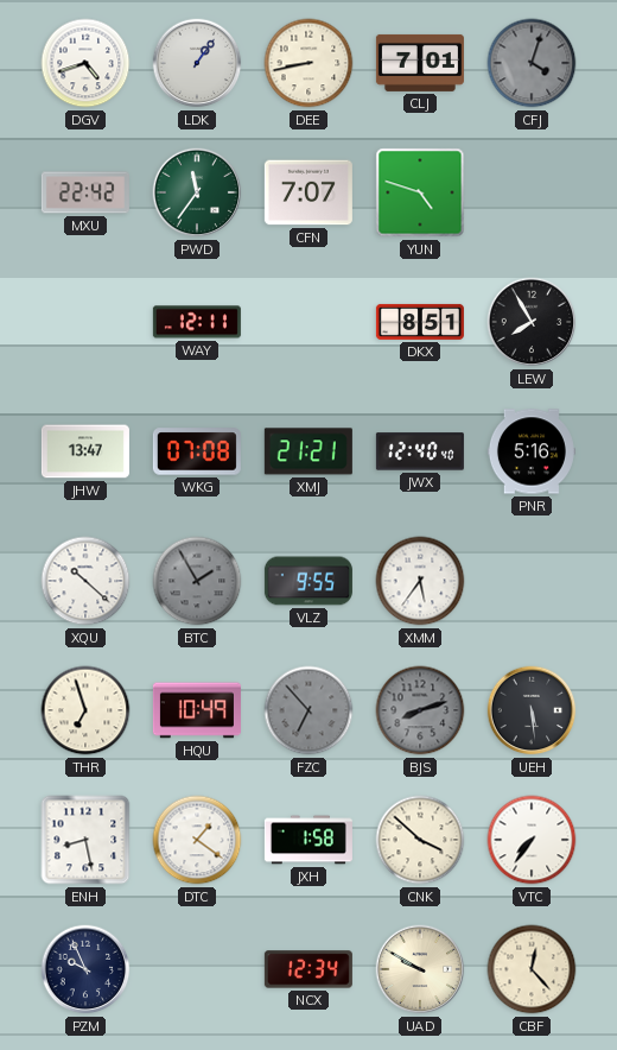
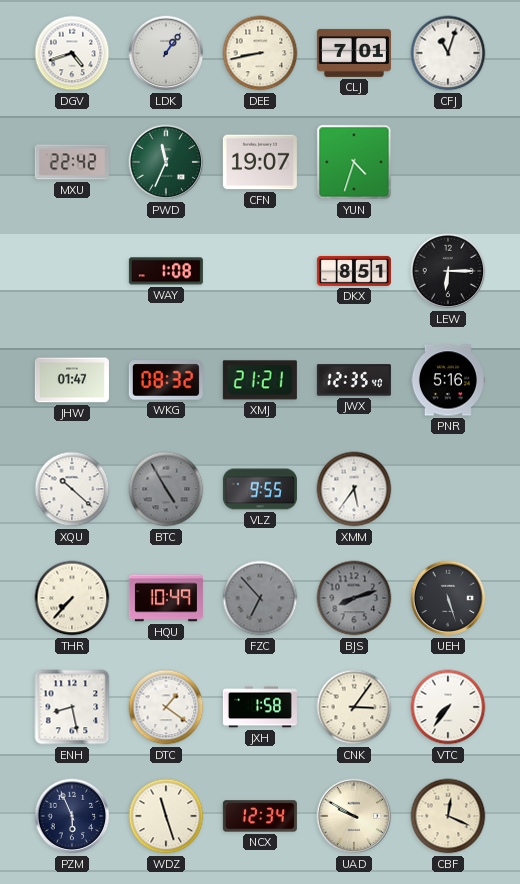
CFJ: 4:03 -> 11:03 (448, 53)
CFJ dial: grey -> white (448, 53)
PWD: 11:36 -> 11:34 (166, 162)
CFN: 7:07 -> 19:07 (260, 162)
YUN: 4:48 -> 4:33 (354, 162)
WAY: 12:11 -> 1:08 (166, 271)
LEW: 7:55 -> 6:15 (448, 271)
JHW: 13:47 -> 01:47 (72, 380)
WKG: 07:08 -> 08:32 (166, 380)
JWX: 12:40 -> 12:35 (354, 380)
BTC: 1:55 -> 4:55 (166, 489)
THR: 6:57 -> 7:37 (72, 598)
UEH: 5:29 -> 5:27 (448, 598)
CNK: 3:52 -> 3:06 (354, 707)
PZM: 9:56 -> 5:56 (72, 816)
WDZ: none -> 11:27 (166, 816)
CBF: 12:23 -> 12:19 (448, 816)
